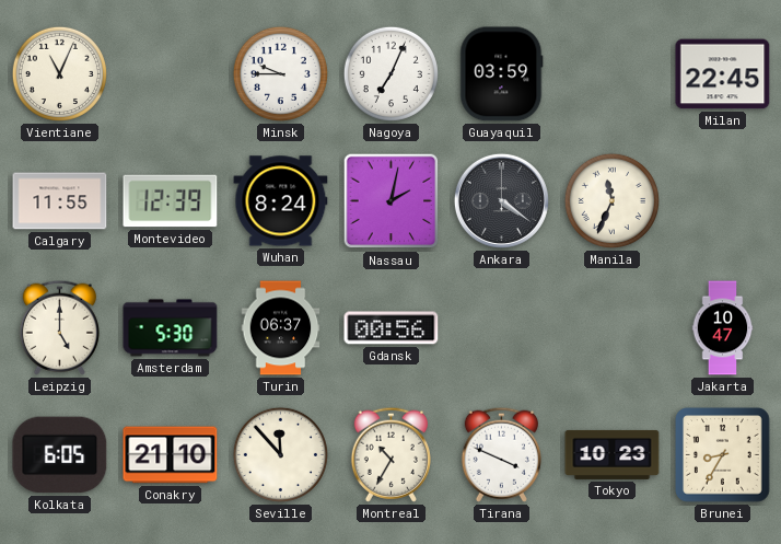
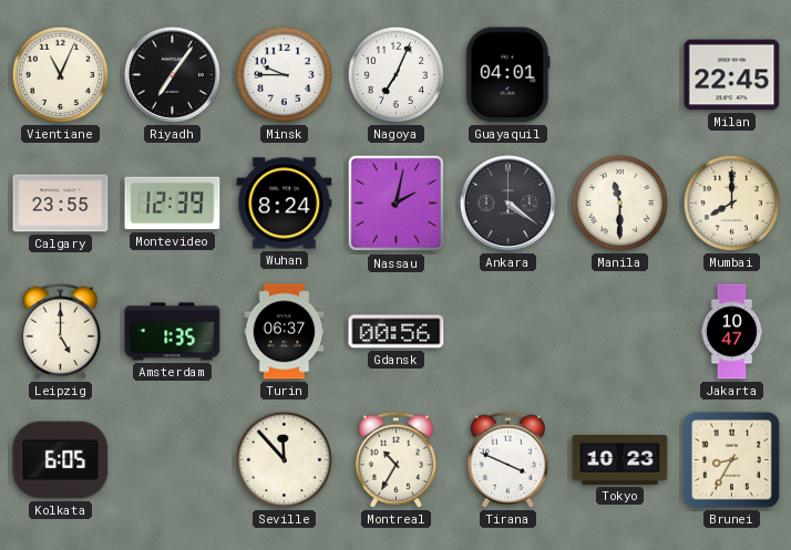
Riyadh: none -> 7:06 (172, 74)
Guayaquil: 03:59 -> 04:01 (508, 75)
Calgary: 11:55 -> 23:55 (61, 204)
Manila: 11:34 -> 11:30 (619, 203)
Mumbai: none -> 8:00 (731, 203)
Amsterdam: 5:30 -> 1:35 (173, 332)
Conakry: 21:10 -> none (171, 455)
